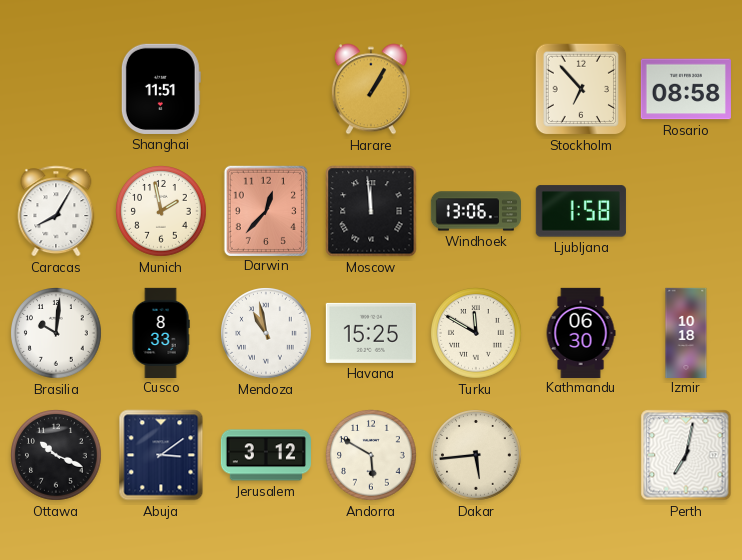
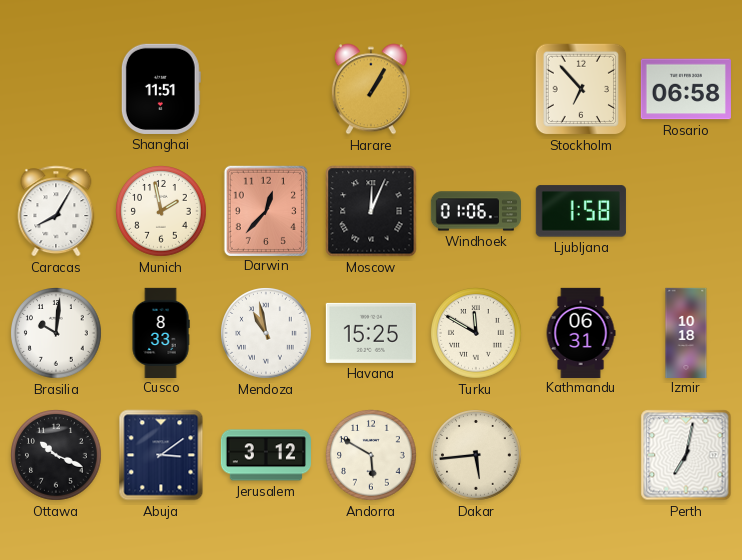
Rosario: 08:58 -> 06:58 (686, 89)
Moscow: 11:59 -> 12:04 (371, 211)
Windhoek: 13:06 -> 01:06 (475, 211)
Kathmandu: 06:30 -> 06:31 (581, 332)
